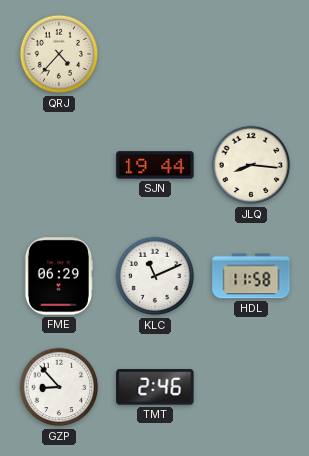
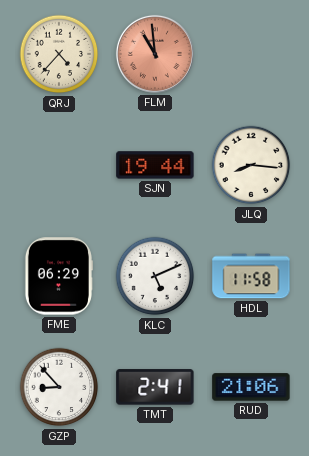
FLM: none -> 10:59 (155, 54)
KLC: 11:11 -> 5:11 (155, 276)
TMT: 2:46 -> 2:41 (155, 387)
RUD: none -> 21:06 (251, 387)
